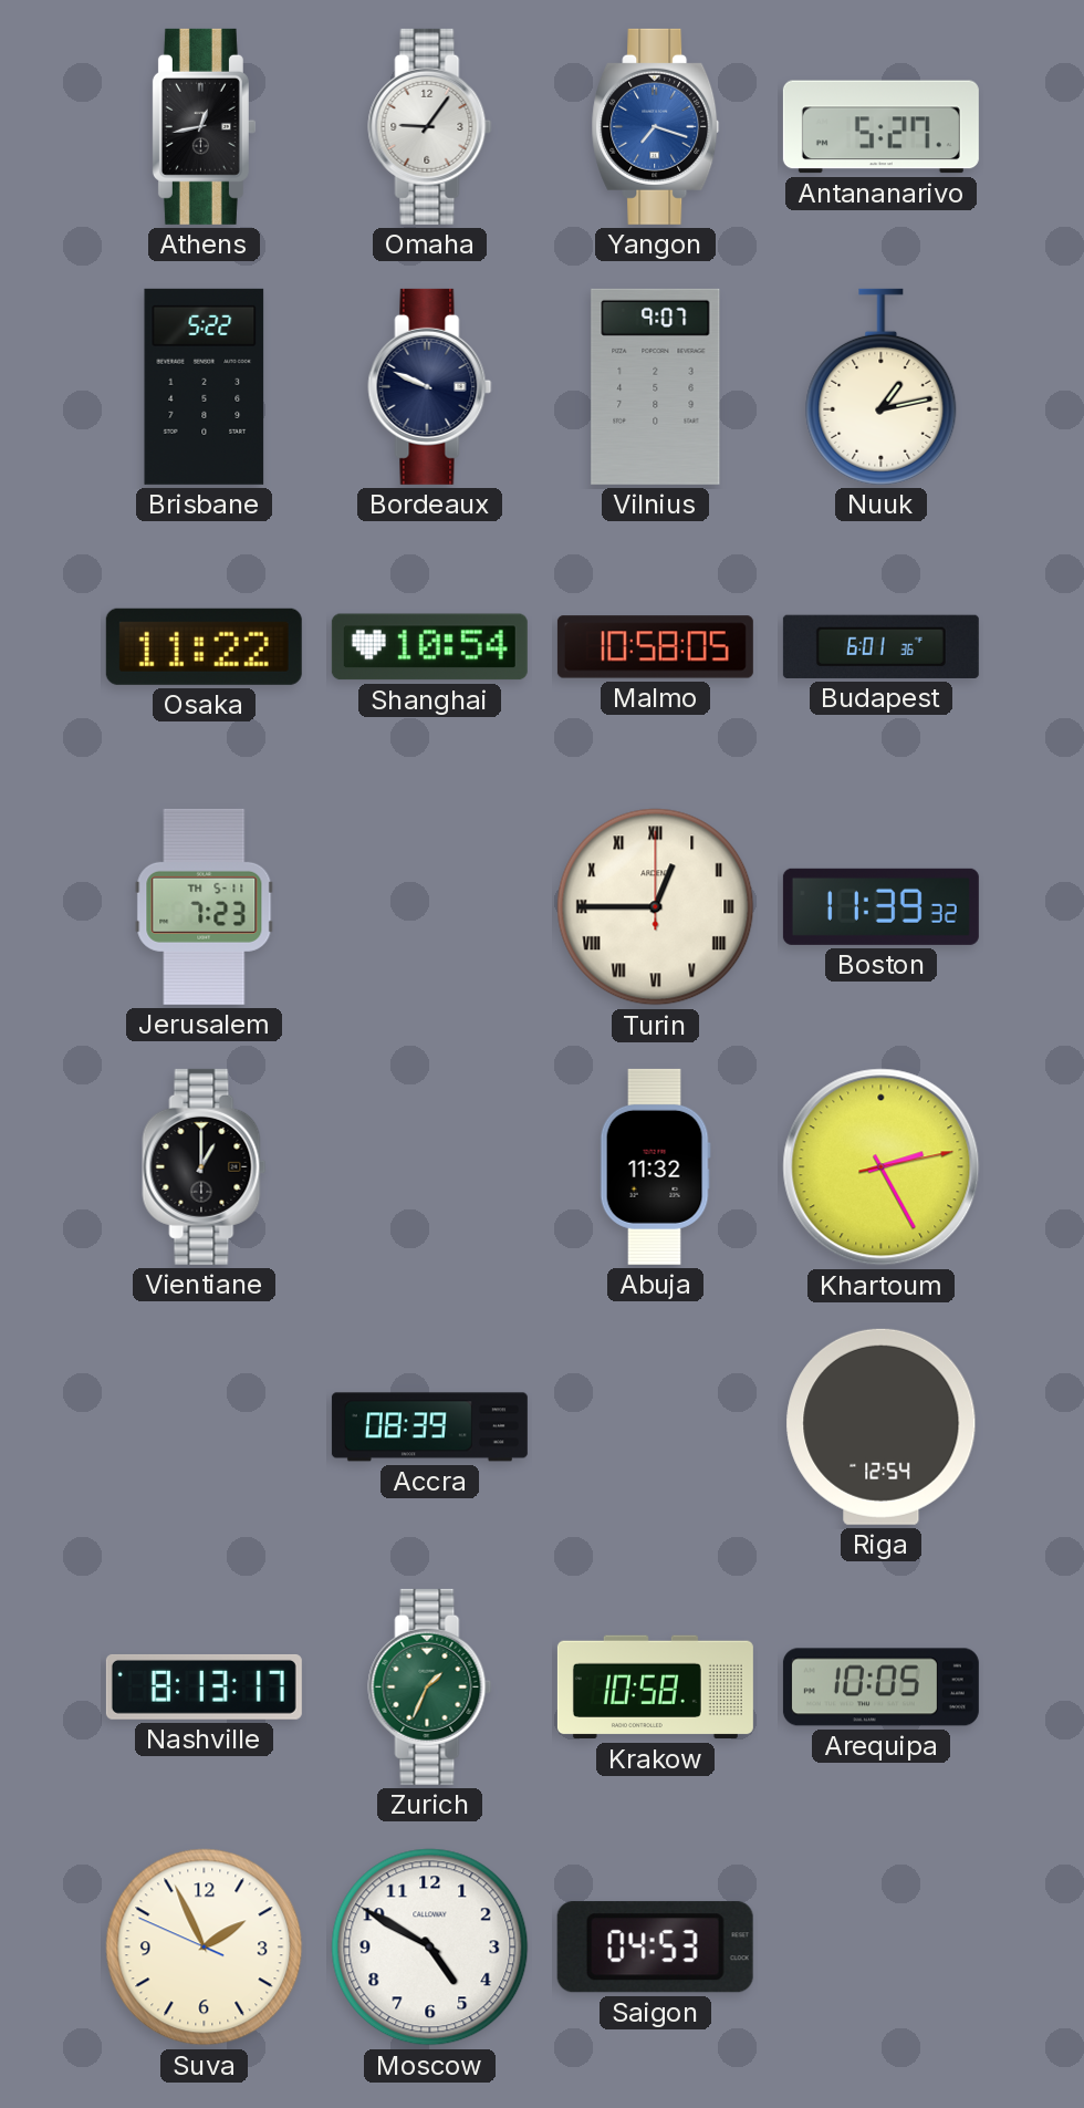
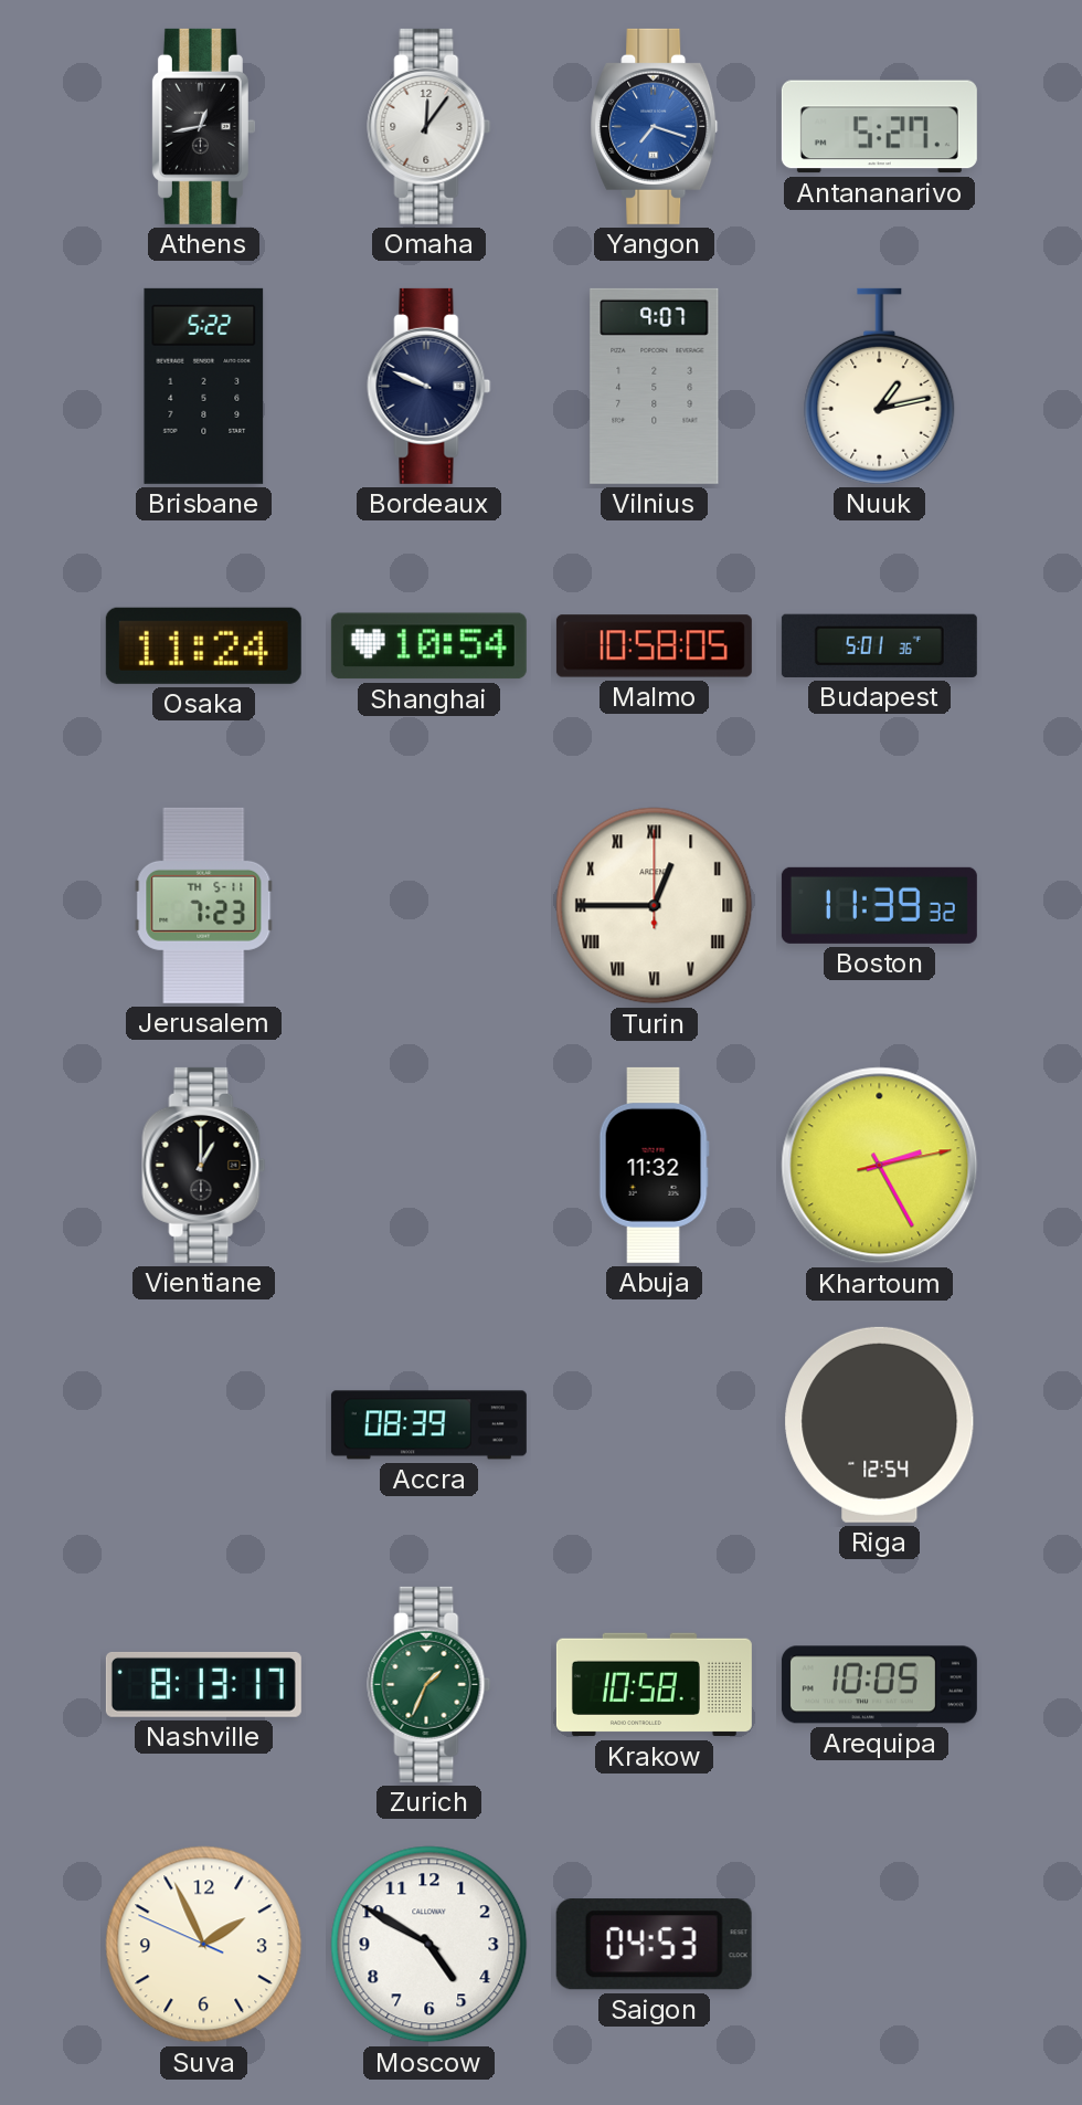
Omaha: 9:06 -> 12:06 (429, 126)
Osaka: 11:22 -> 11:24 (203, 645)
Budapest: 6:01 -> 5:01 (879, 645)
